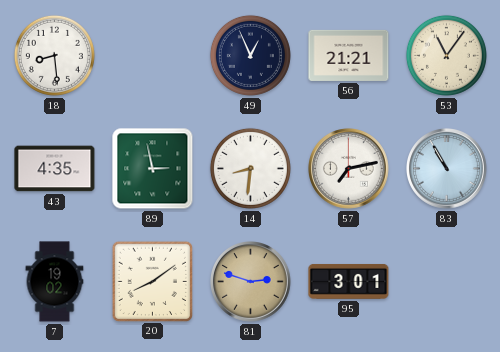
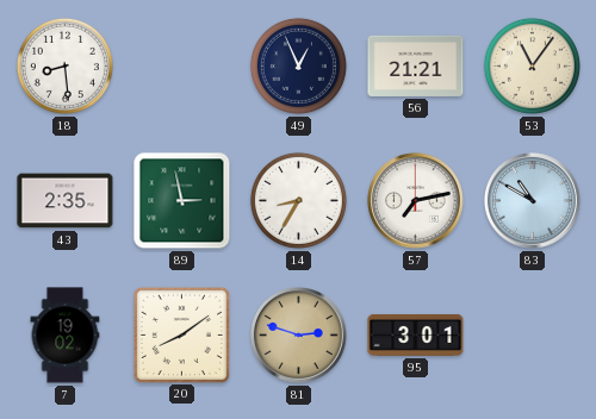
43: 4:35 -> 2:35 (66, 201)
14: 8:31 -> 8:35 (298, 200)
83: 10:55 -> 10:50 (533, 201)
